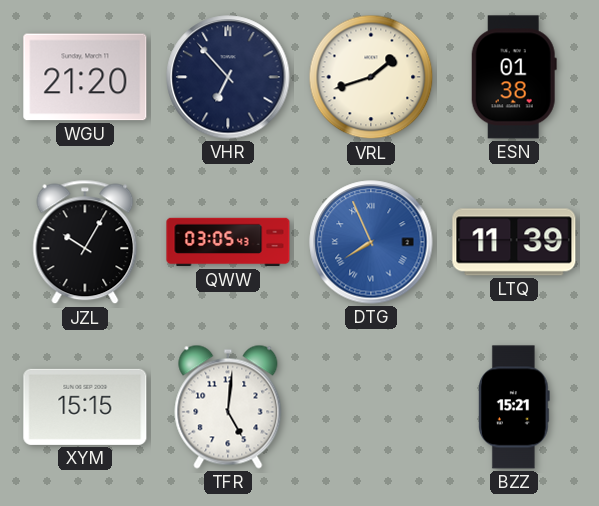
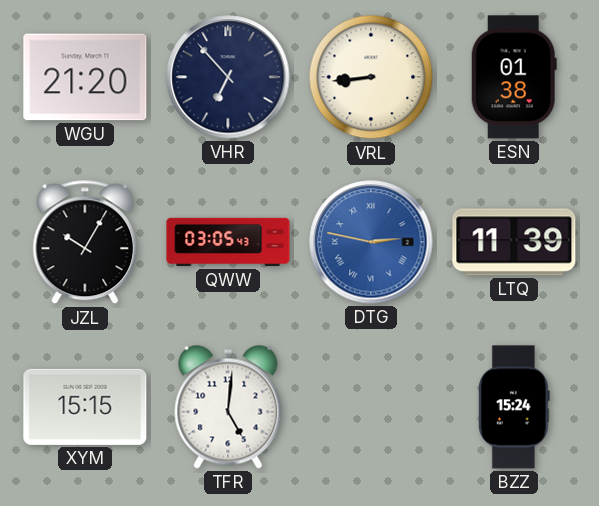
VRL: 1:42 -> 8:44 (371, 77)
DTG: 7:56 -> 2:47 (371, 242)
BZZ: 15:21 -> 15:24 (514, 407)
